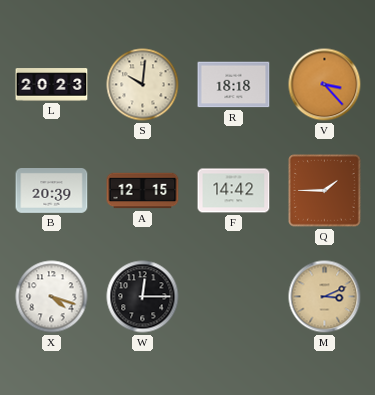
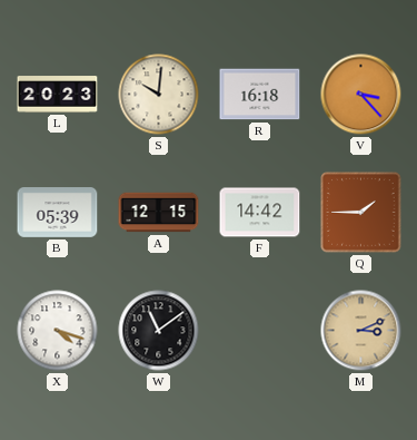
R: 18:18 -> 16:18 (260, 95)
B: 20:39 -> 05:39 (58, 213)
W: 12:15 -> 11:09 (159, 331)
